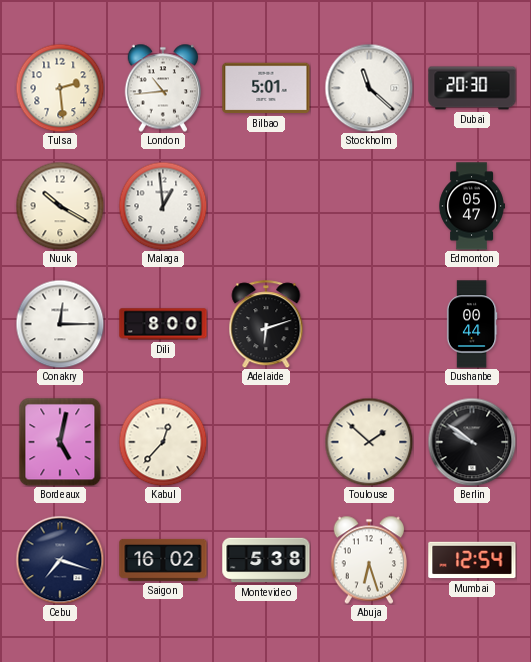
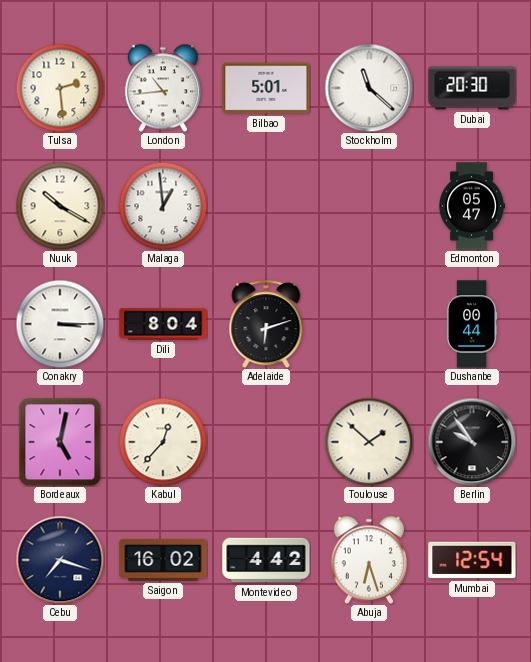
Conakry: 12:15 -> 3:15 (60, 324)
Dili: 8:00 -> 8:04 (163, 324)
Berlin: 9:51 -> 9:54 (472, 442)
Montevideo: 5:38 -> 4:42 (266, 560)
